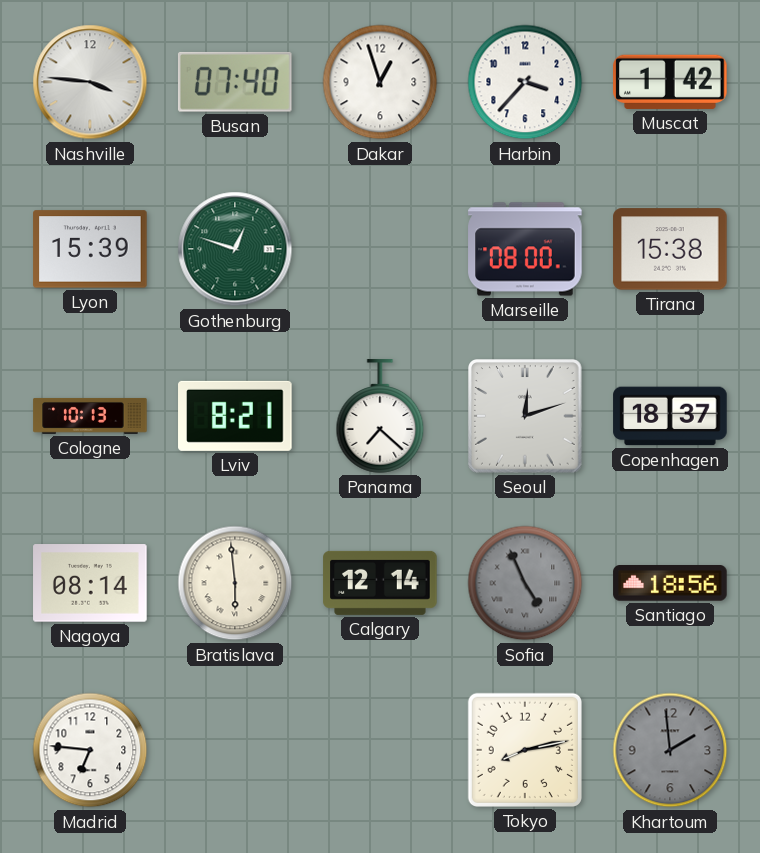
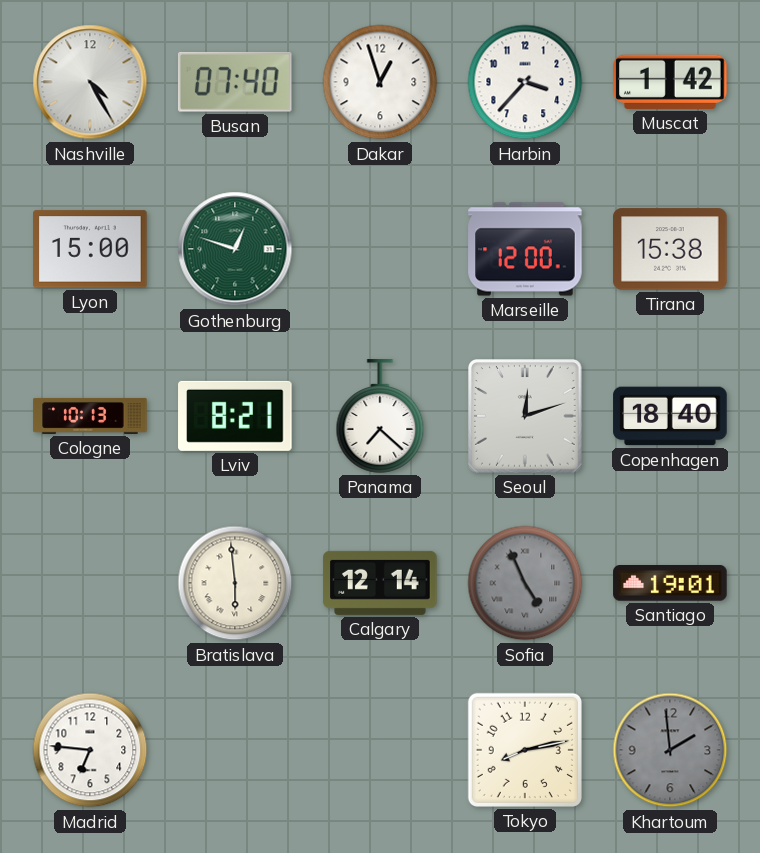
Nashville: 3:46 -> 4:25 (90, 82)
Lyon: 15:39 -> 15:00 (90, 249)
Marseille: 08:00 -> 12:00 (525, 249)
Copenhagen: 18:37 -> 18:40 (670, 416)
Nagoya: 08:14 -> none (90, 583)
Santiago: 18:56 -> 19:01 (670, 584)
